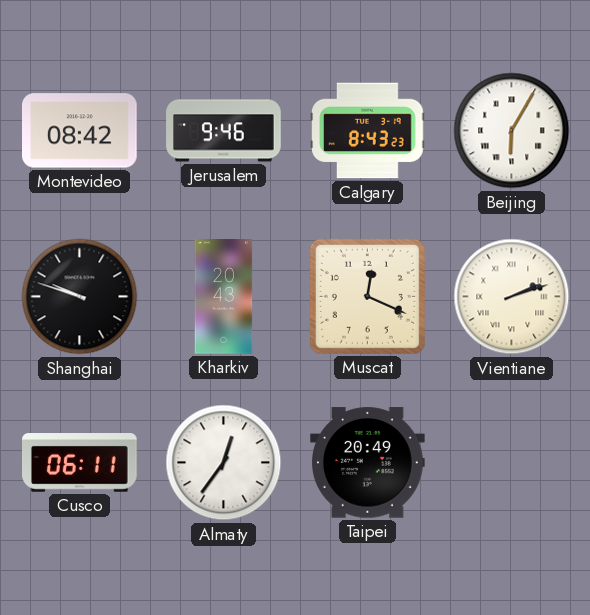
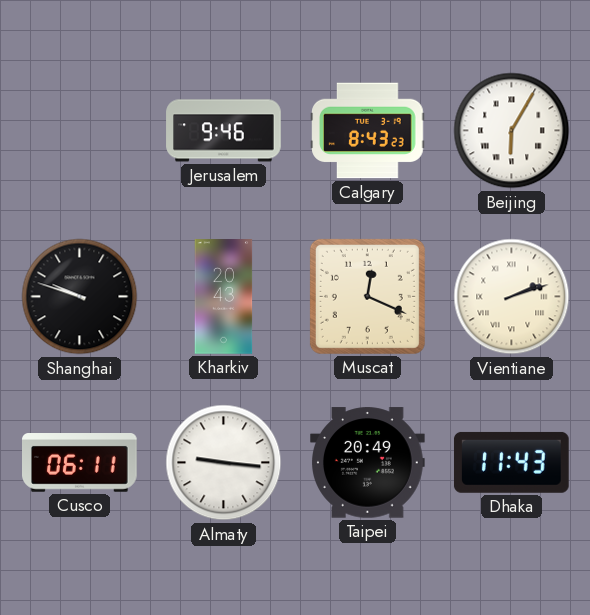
Montevideo: 08:42 -> none (80, 131)
Almaty: 12:36 -> 9:16 (224, 463)
Dhaka: none -> 11:43 (511, 462)
